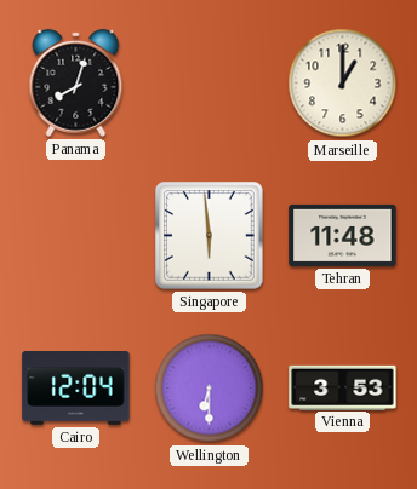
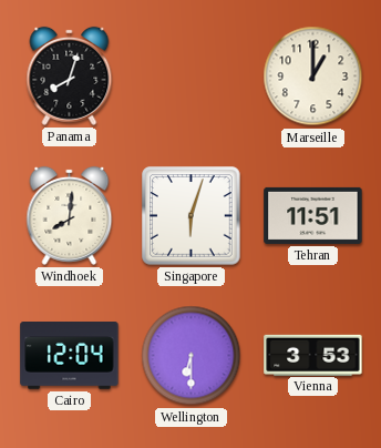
Windhoek: none -> 8:01 (70, 215)
Singapore: 5:59 -> 6:03 (192, 216)
Tehran: 11:48 -> 11:51 (313, 215)
